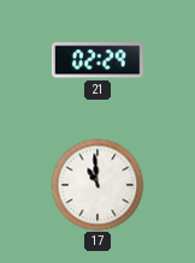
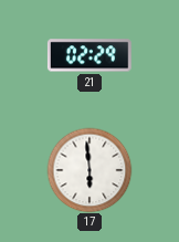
17: 10:59 -> 5:59 (89, 170)
